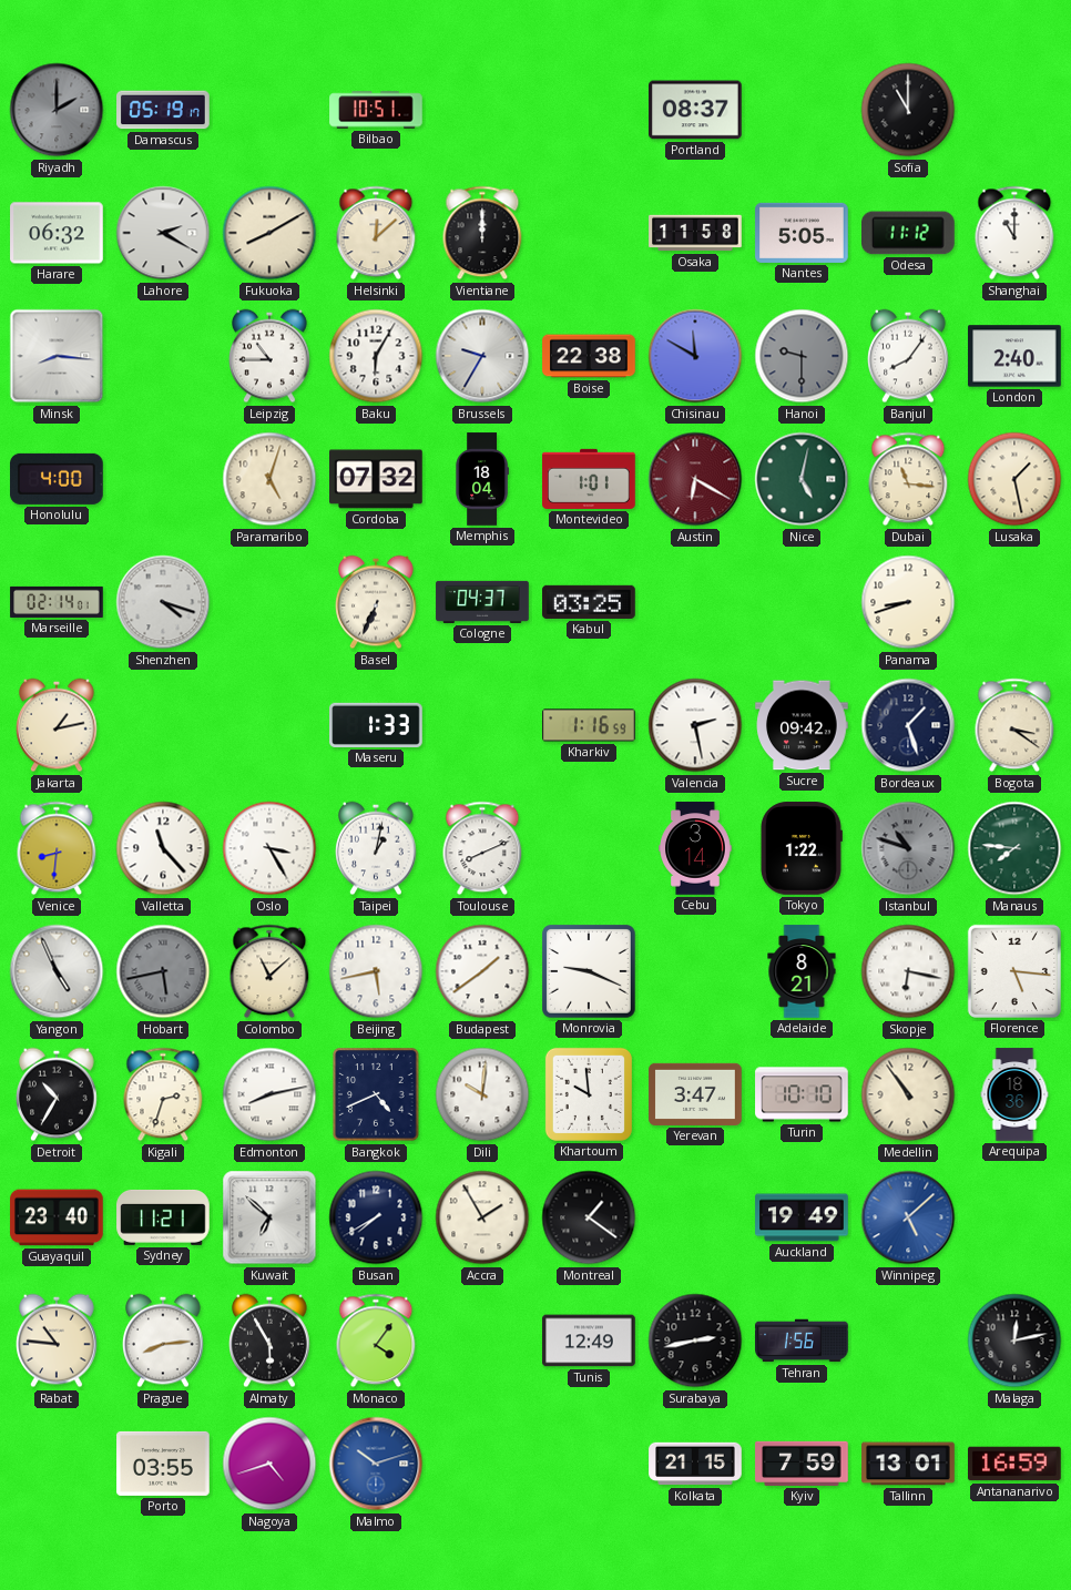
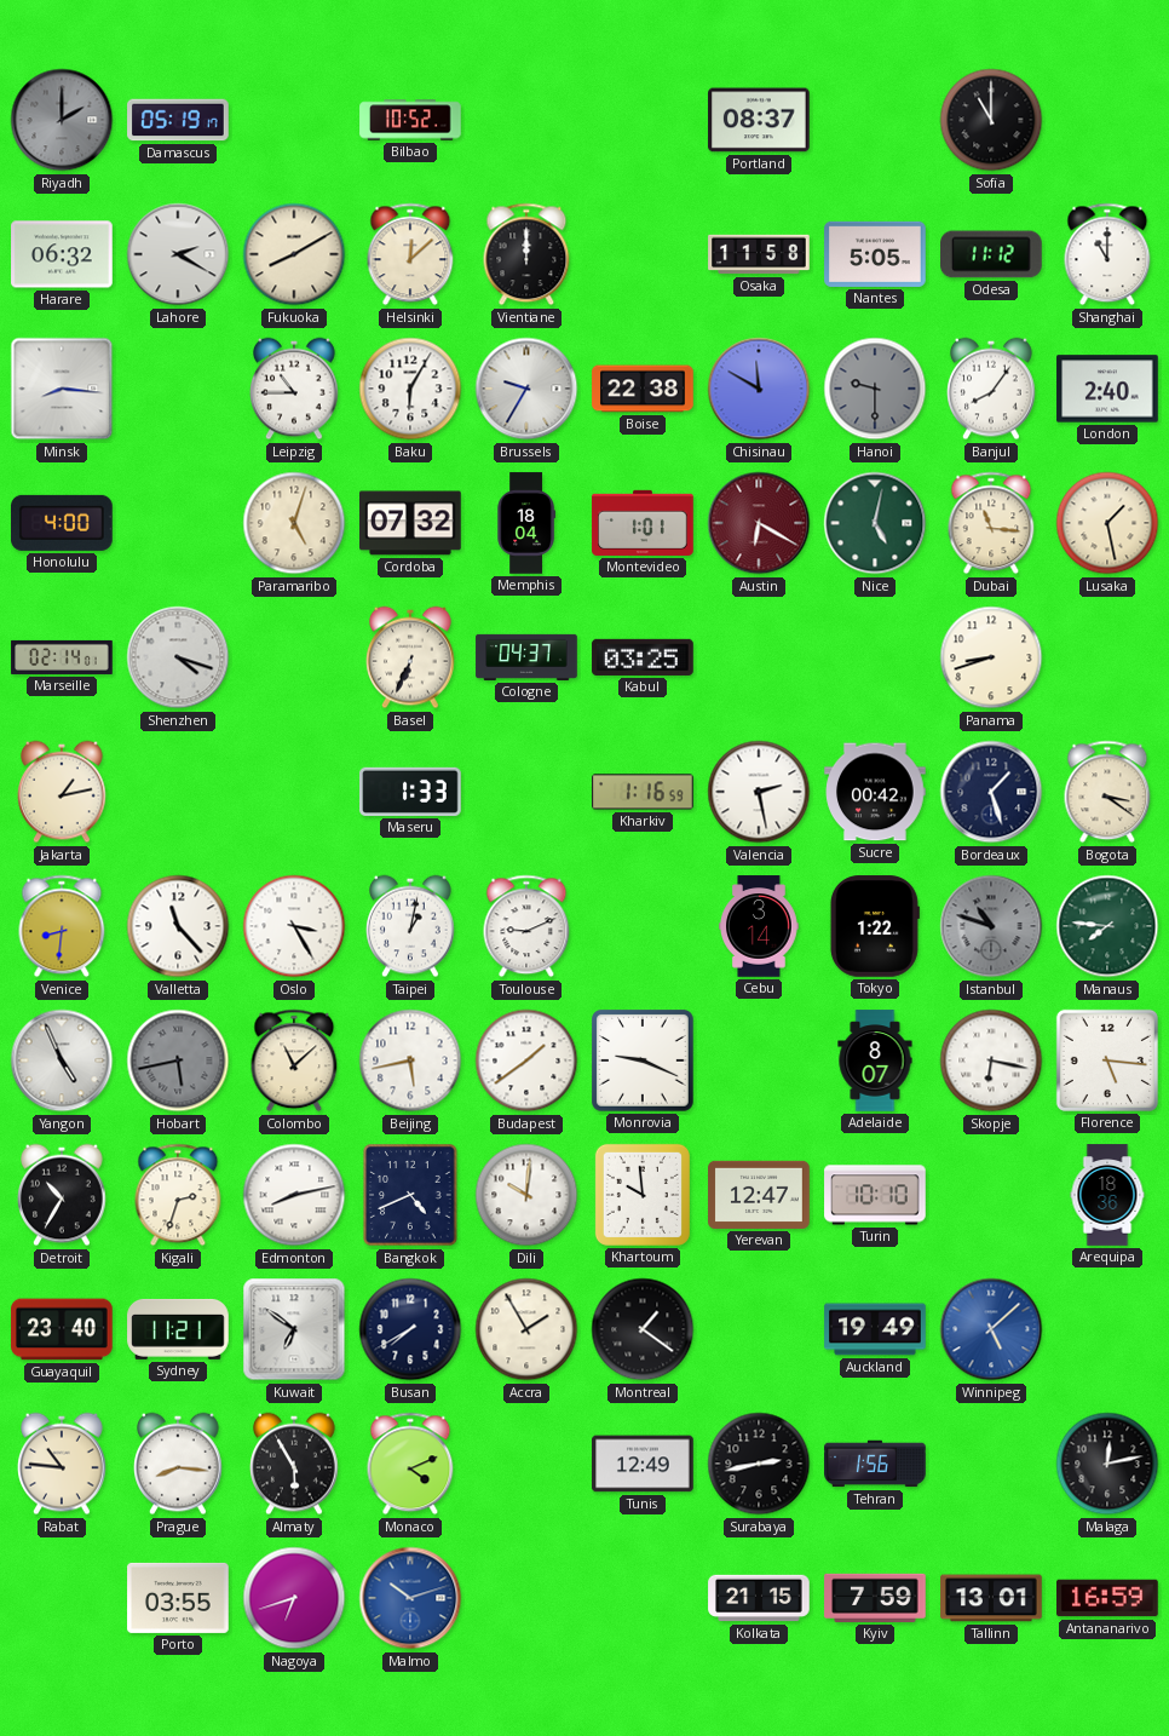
Bilbao: 10:51 -> 10:52 (410, 120)
Sucre: 09:42 -> 00:42 (875, 792)
Toulouse: 8:11 -> 9:11 (526, 926)
Adelaide: 8:21 -> 8:07 (875, 1060)
Yerevan: 3:47 -> 12:47 (759, 1195)
Medellin: 10:54 -> none (908, 1094)
Kuwait: 6:52 -> 6:51 (294, 1329)
Prague: 8:14 -> 8:16 (179, 1464)
Monaco: 4:06 -> 4:11 (410, 1464)
Nagoya: 4:42 -> 6:42 (294, 1598)
